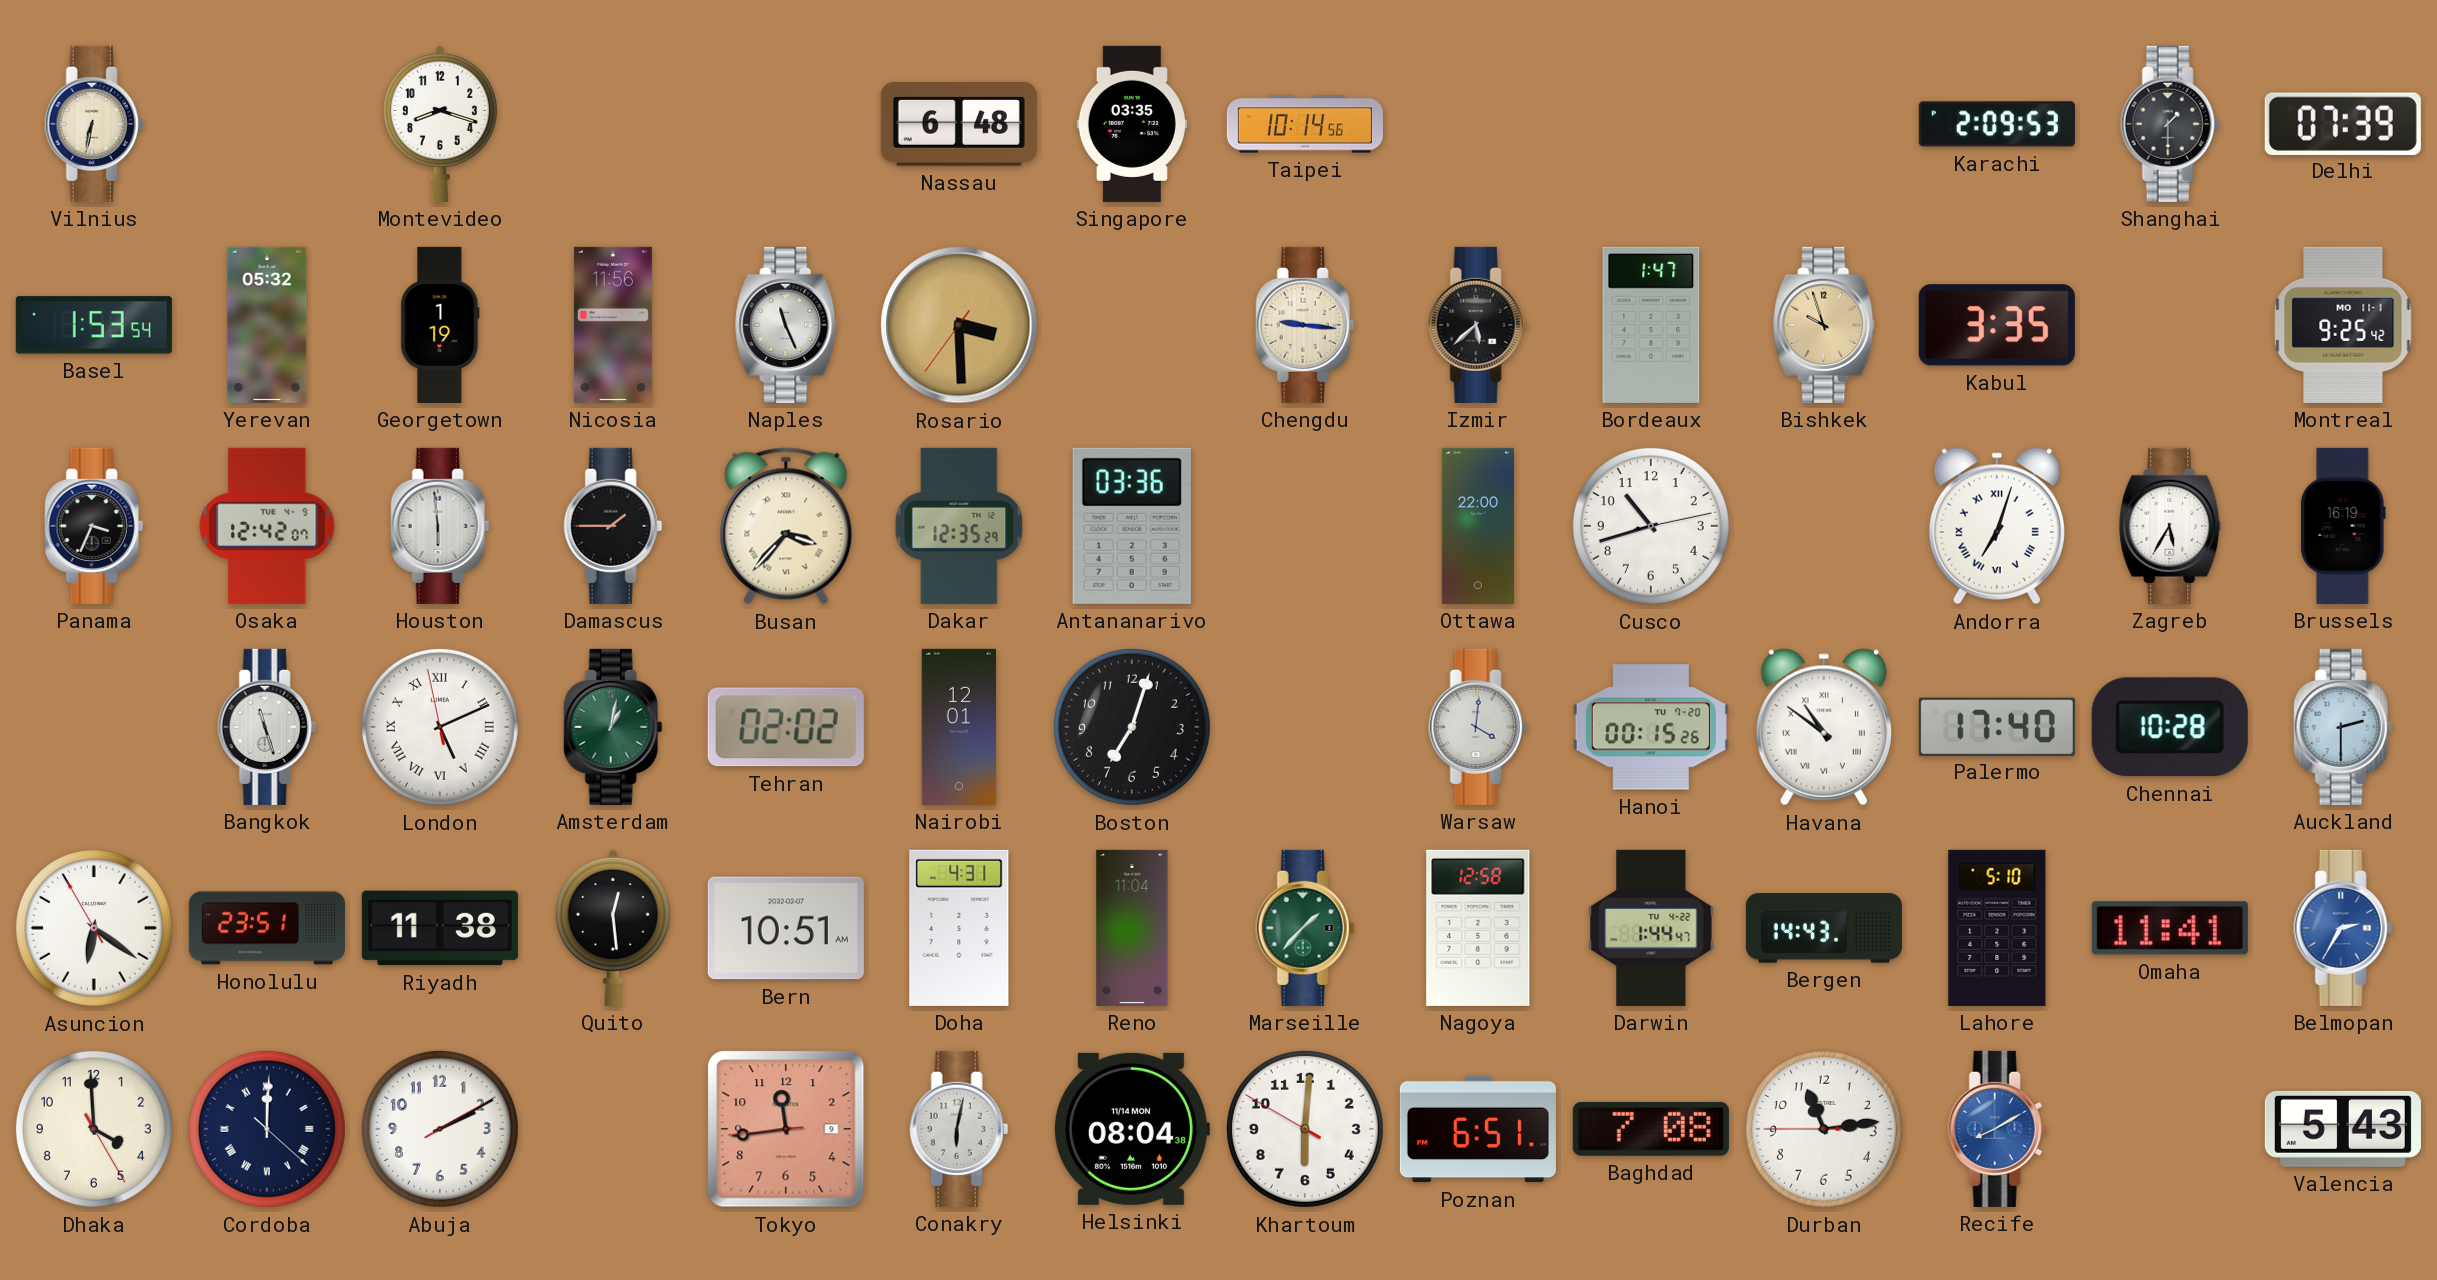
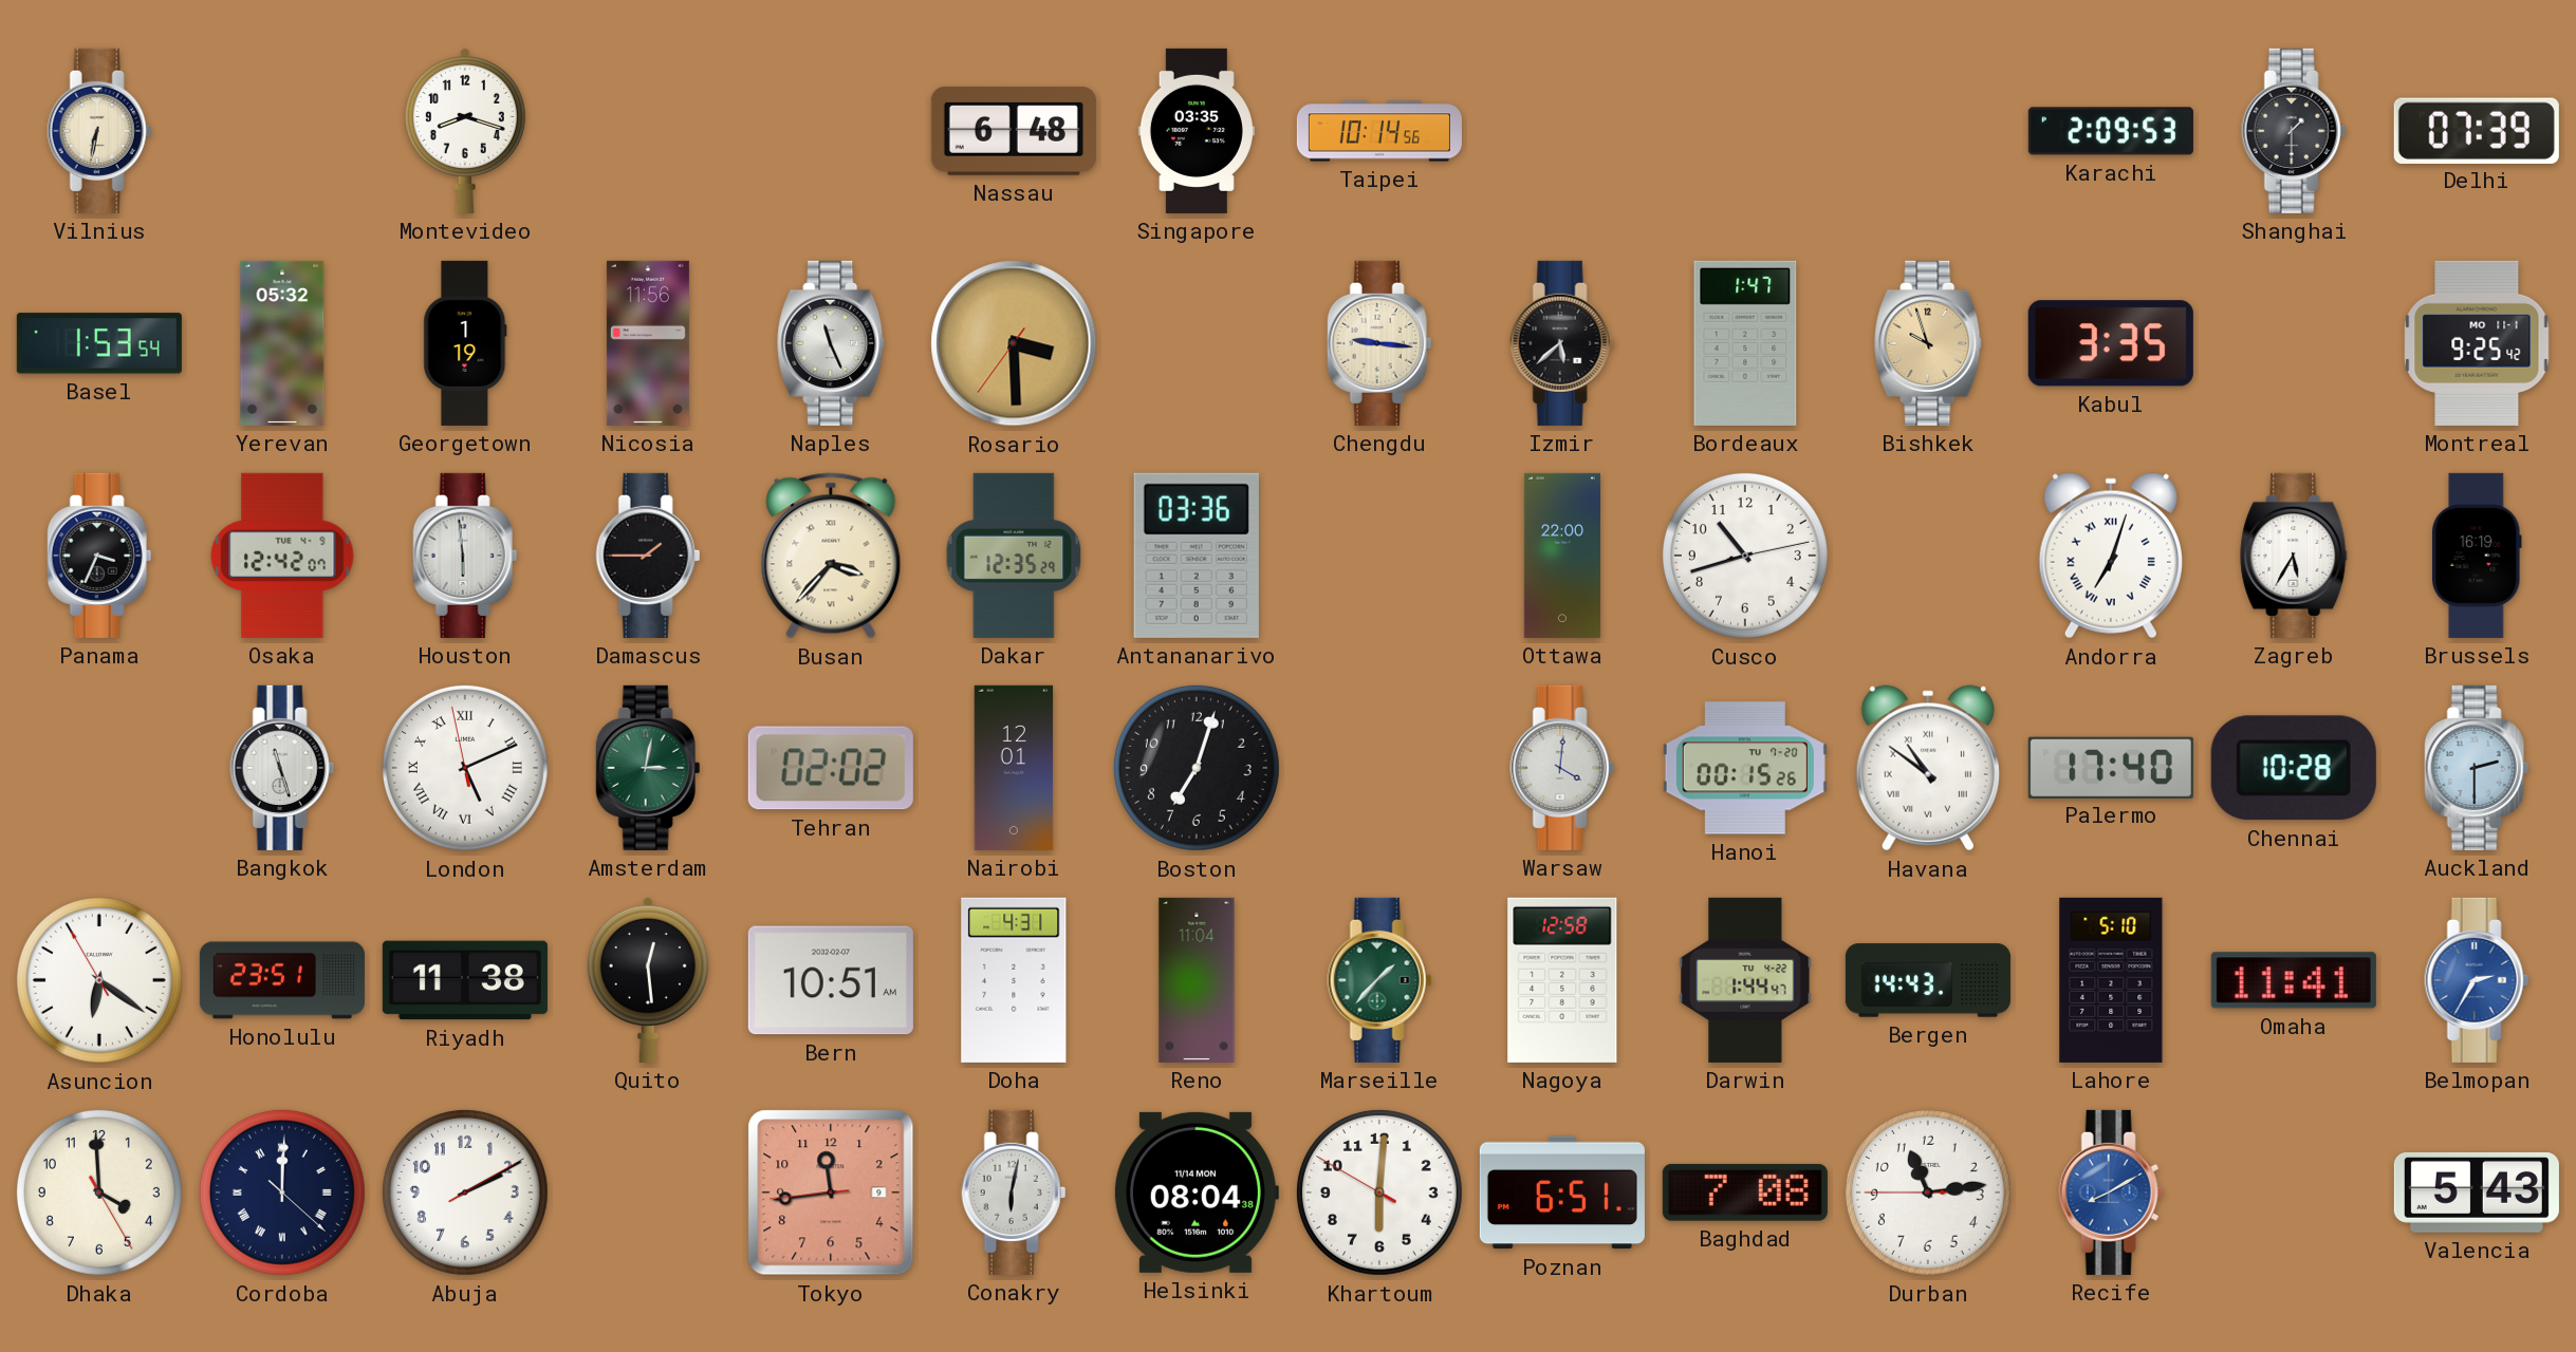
Amsterdam: 1:02 -> 3:02 (648, 768)
